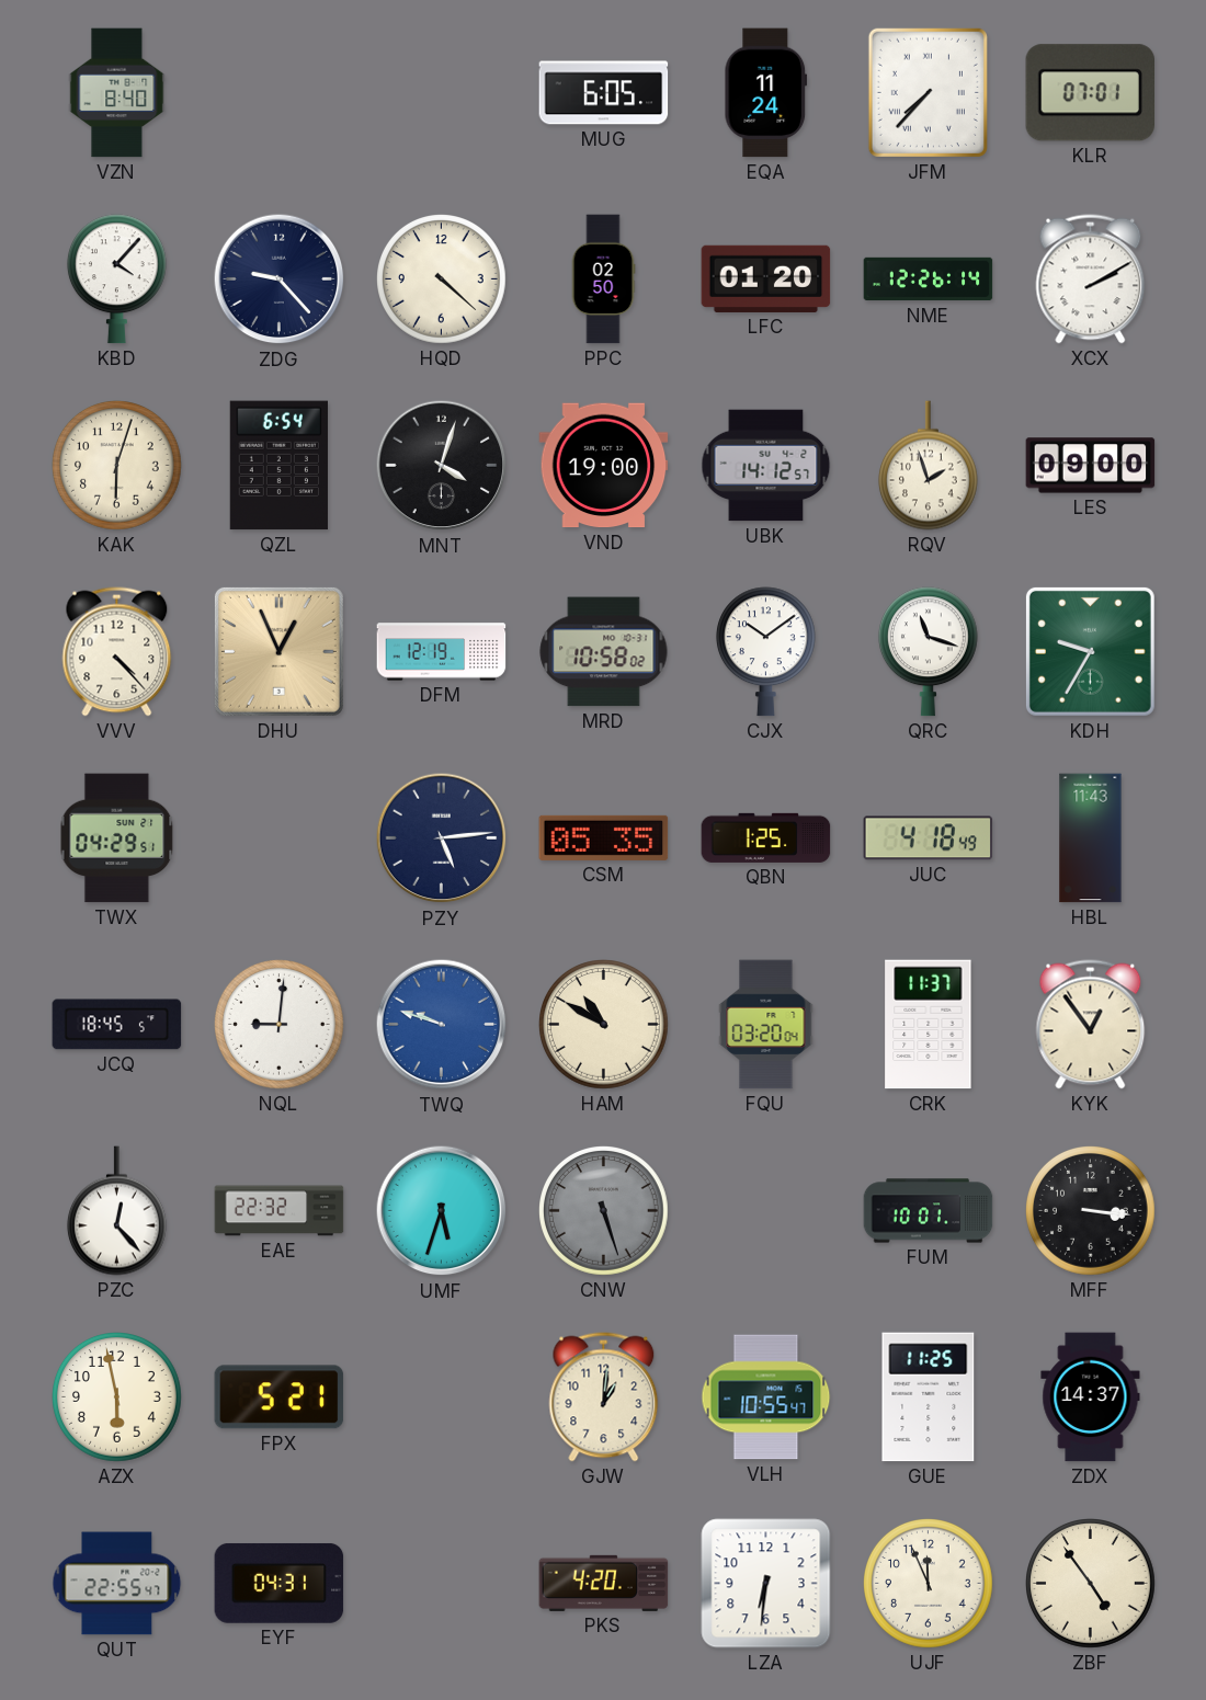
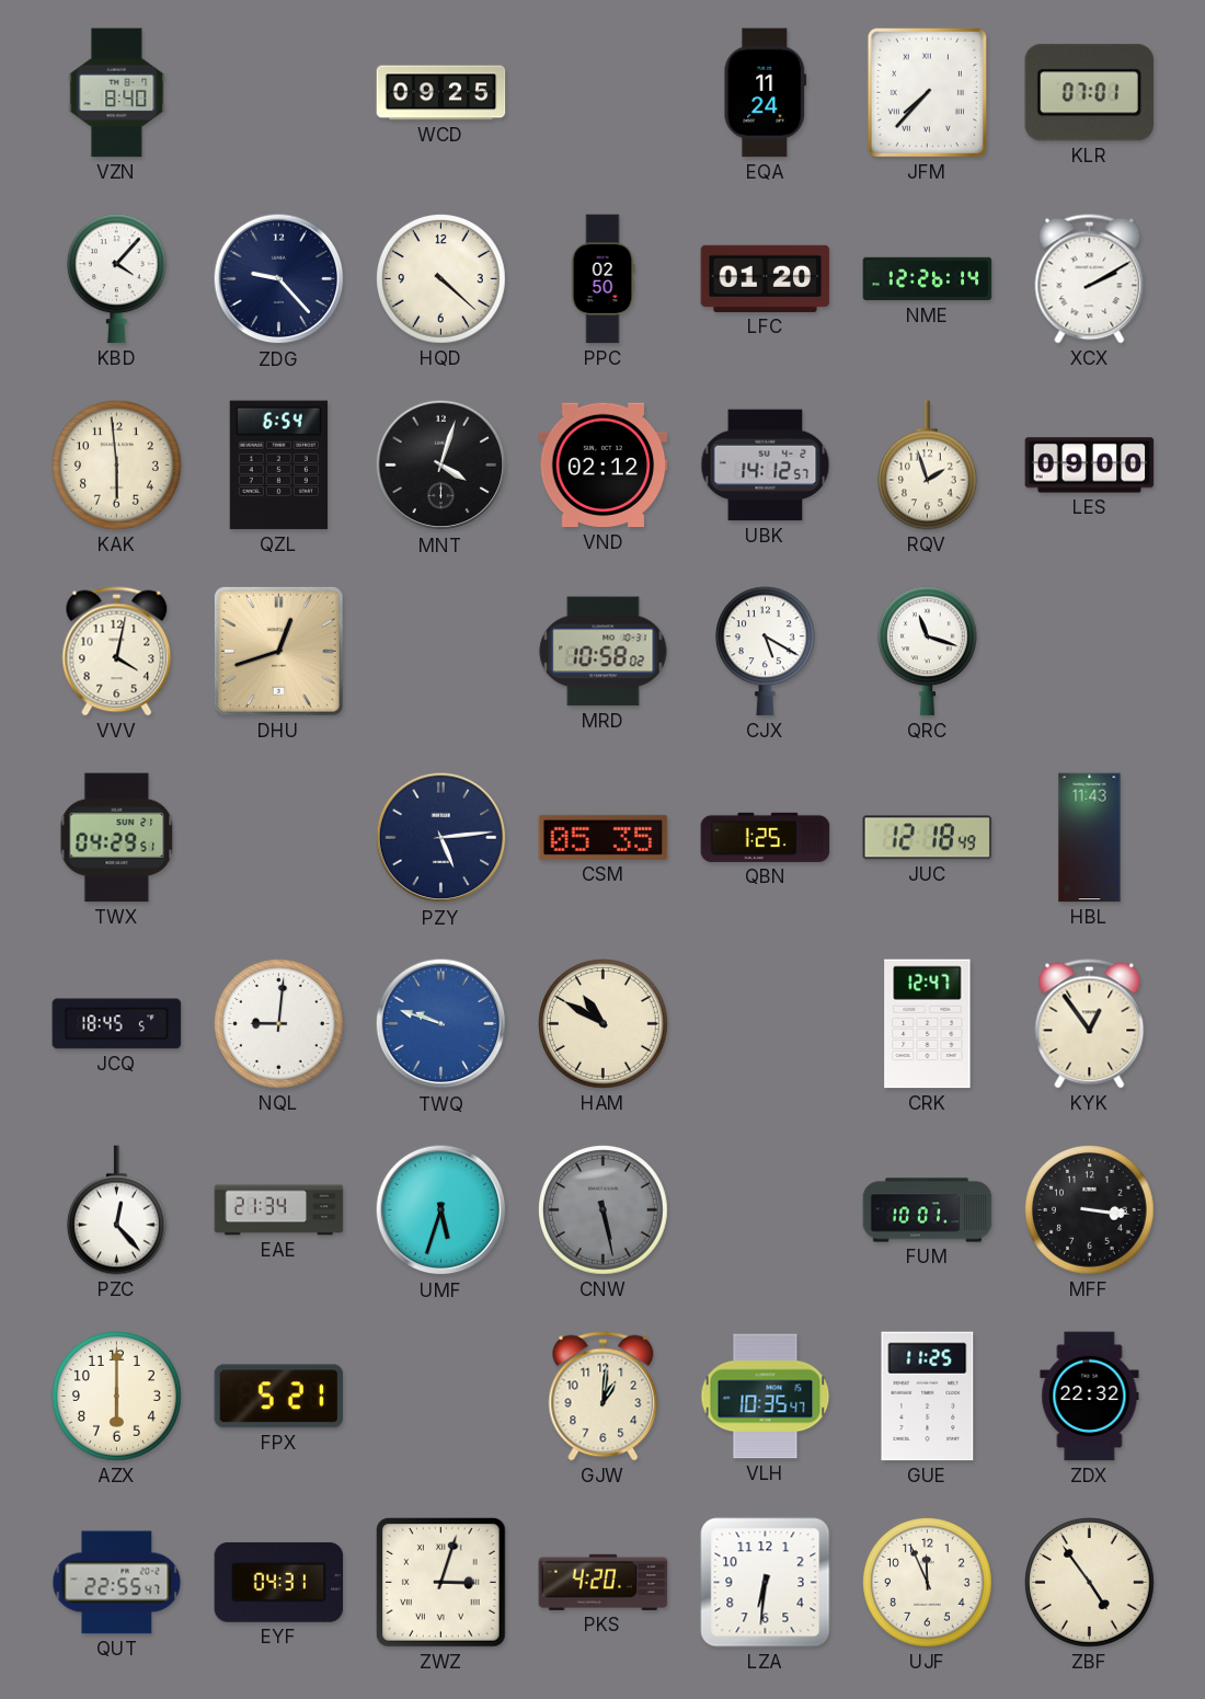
WCD: none -> 09:25 (441, 93)
MUG: 6:05 -> none (604, 93)
KAK: 6:03 -> 5:59 (117, 466)
VND: 19:00 -> 02:12 (604, 466)
VVV: 4:23 -> 4:02 (117, 652)
DHU: 12:56 -> 12:42 (278, 651)
DFM: 12:19 -> none (442, 652)
CJX: 10:09 -> 5:20 (765, 652)
KDH: 9:35 -> none (1090, 651)
JUC: 4:18 -> 12:18 (928, 838)
FQU: 03:20 -> none (766, 1025)
CRK: 11:37 -> 12:47 (928, 1024)
EAE: 22:32 -> 21:34 (279, 1210)
CNW: 5:27 -> 5:28 (604, 1210)
AZX: 5:58 -> 6:00 (117, 1397)
VLH: 10:55 -> 10:35 (766, 1397)
ZDX: 14:37 -> 22:32 (1090, 1397)
ZWZ: none -> 3:03 (441, 1583)
